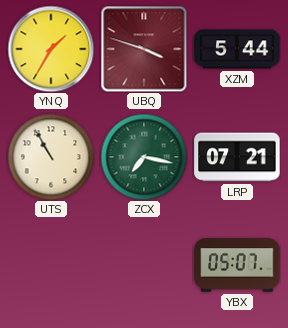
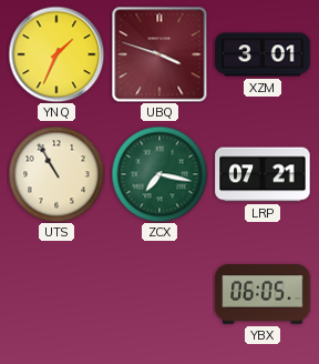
YNQ: 1:35 -> 1:34 (56, 54)
XZM: 5:44 -> 3:01 (263, 54)
YBX: 05:07 -> 06:05 (263, 294)
